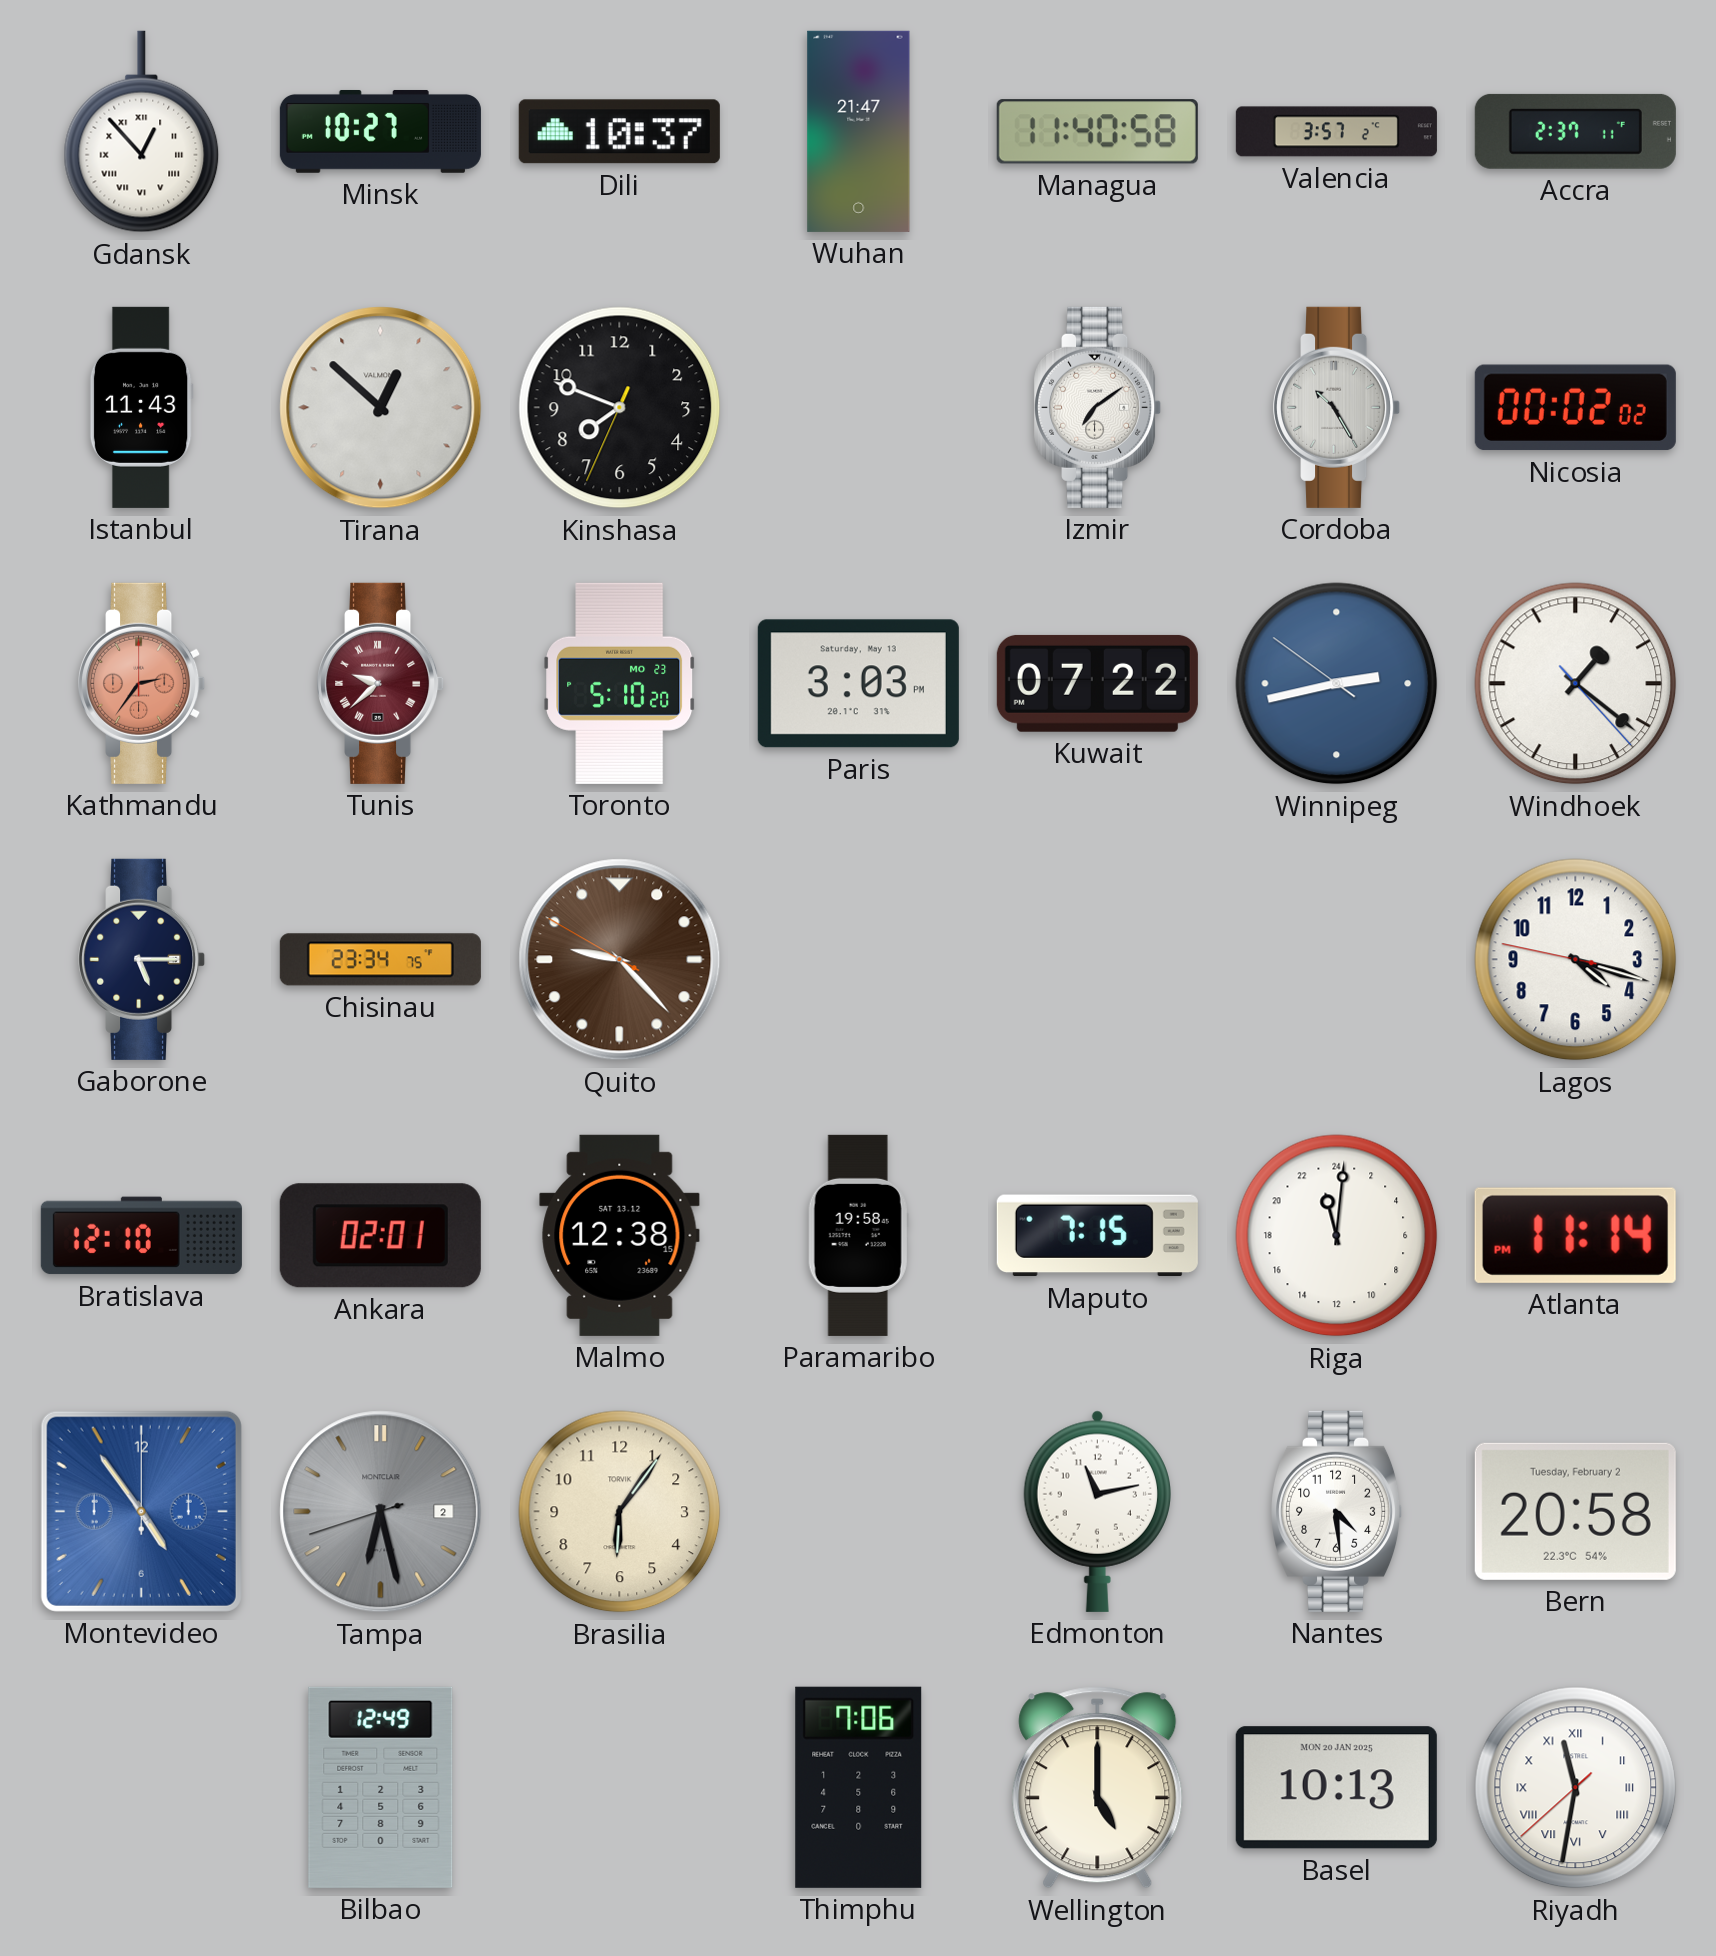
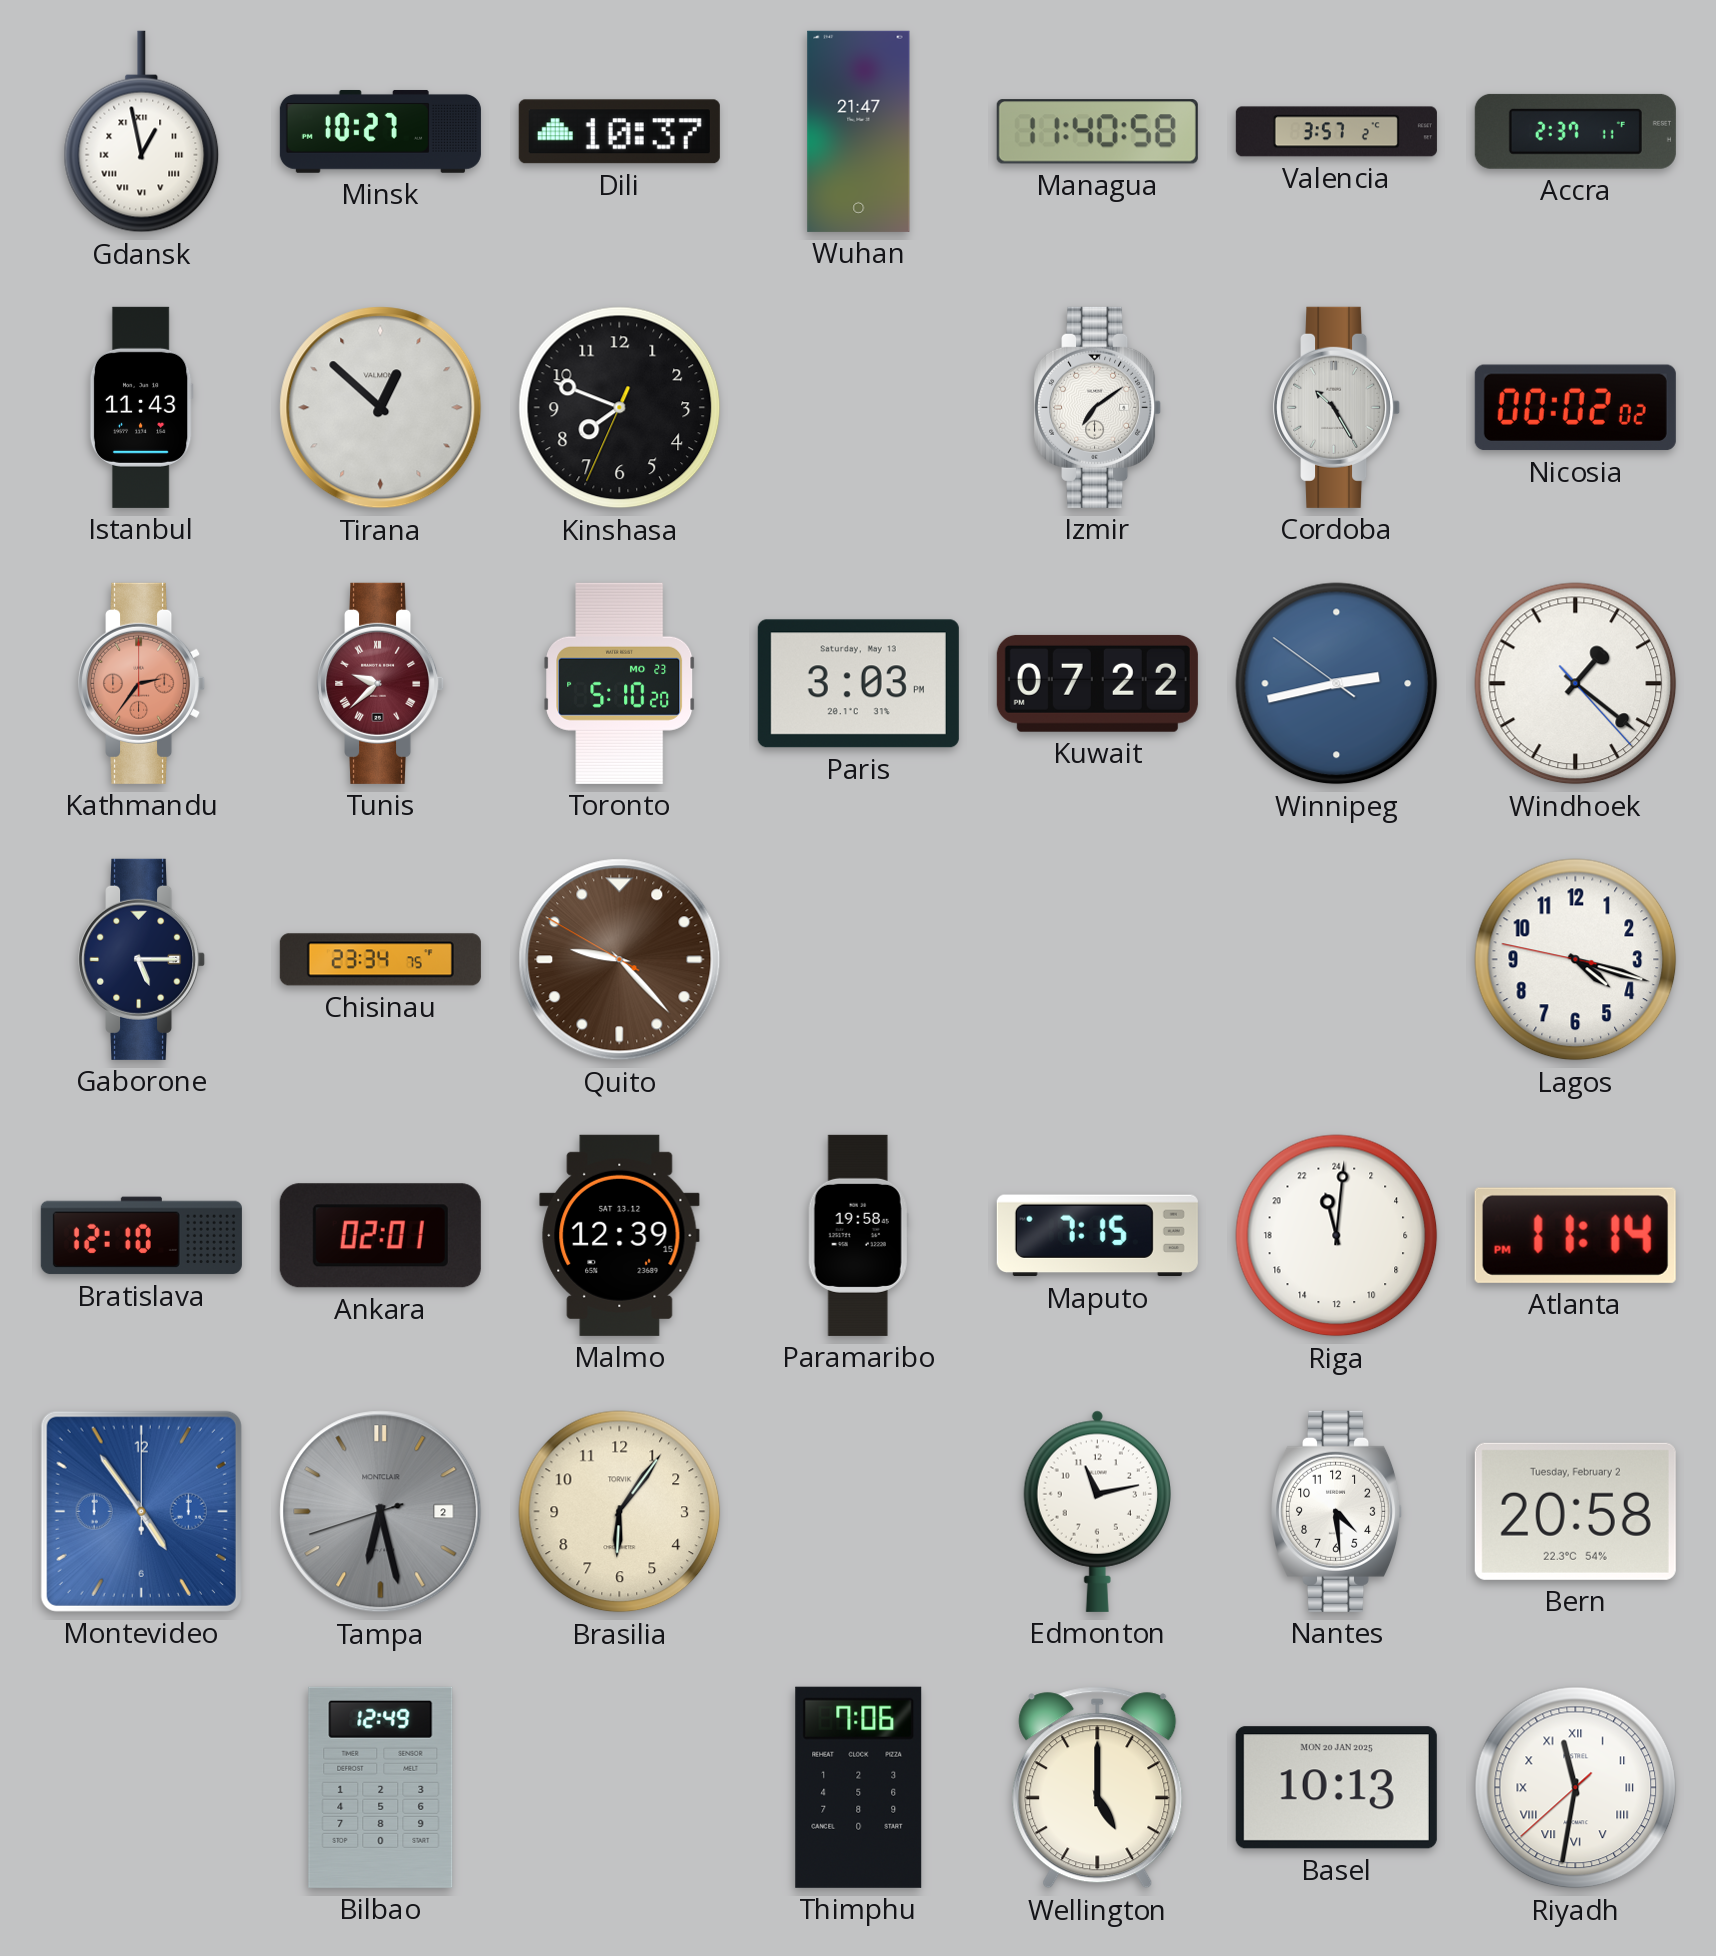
Gdansk: 12:53 -> 12:58 (142, 132)
Malmo: 12:38 -> 12:39 (620, 1235)
